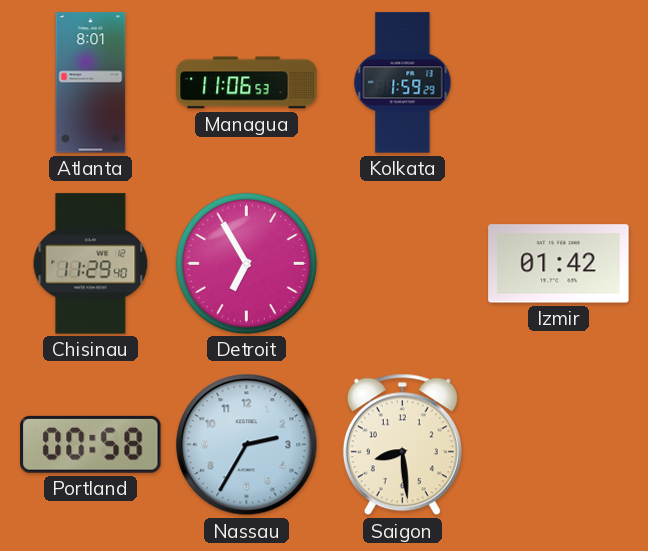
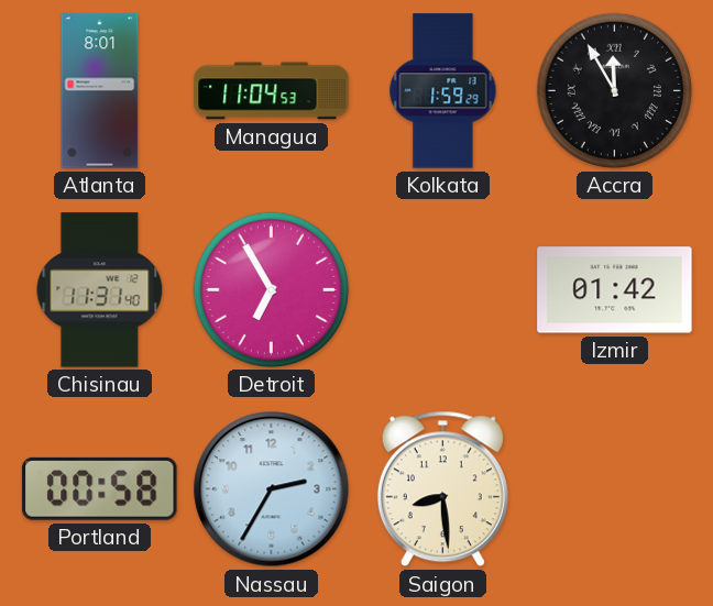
Managua: 11:06 -> 11:04 (272, 91)
Accra: none -> 11:55 (614, 90)
Chisinau: 11:29 -> 11:31 (100, 290)
